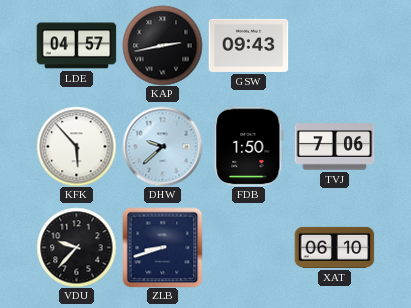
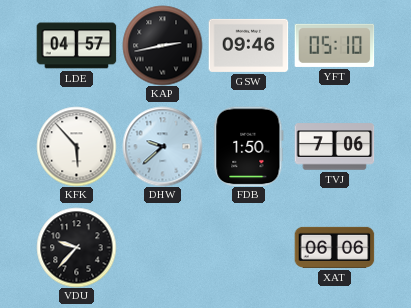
GSW: 09:43 -> 09:46 (248, 45)
YFT: none -> 05:10 (334, 45)
ZLB: 8:42 -> none (162, 247)
XAT: 06:10 -> 06:06 (334, 247)
